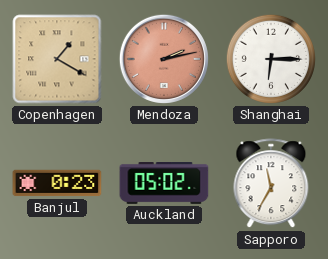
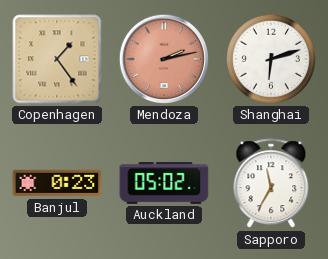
Copenhagen: 1:20 -> 1:24 (57, 59)
Shanghai: 6:15 -> 6:12 (271, 59)
